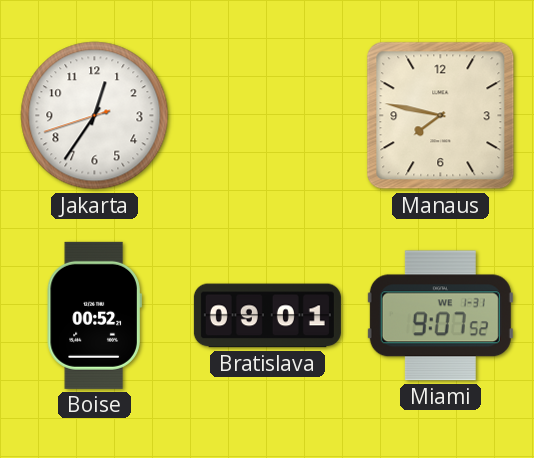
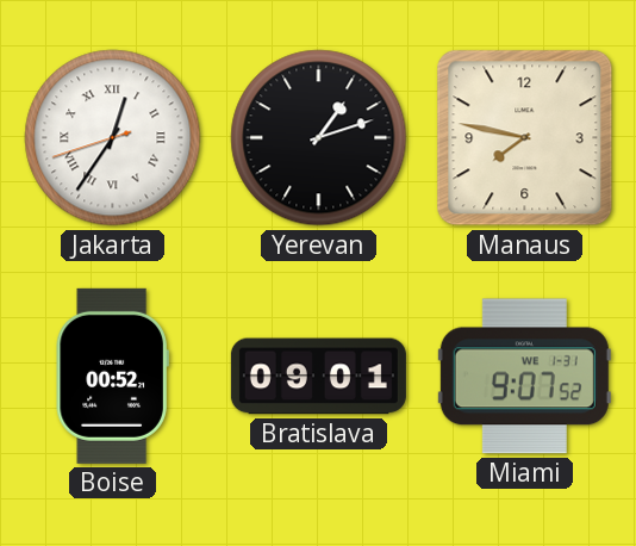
Jakarta numerals: Arabic -> Roman (113, 138)
Yerevan: none -> 1:12 (319, 138)
